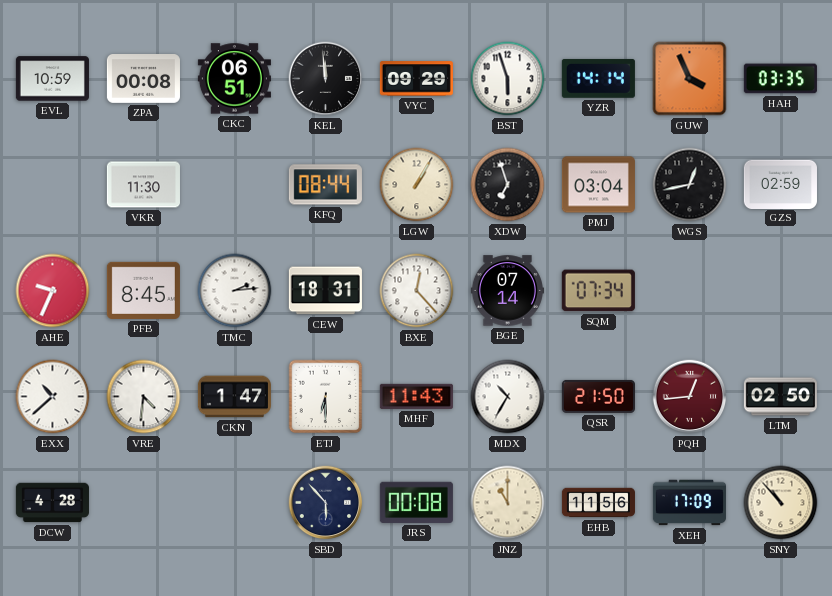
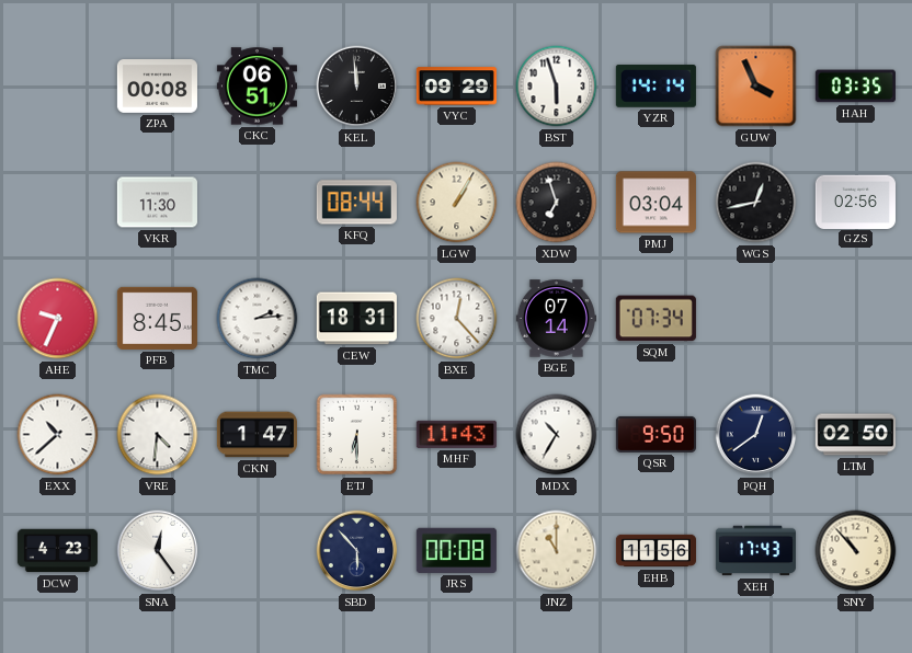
EVL: 10:59 -> none (52, 79)
GZS: 02:59 -> 02:56 (855, 202)
QSR: 21:50 -> 9:50 (656, 434)
PQH: 12:44 -> 12:39 (756, 435)
PQH dial: burgundy -> navy (756, 435)
DCW: 4:28 -> 4:23 (57, 551)
SNA: none -> 12:24 (158, 551)
XEH: 17:09 -> 17:43 (755, 551)
